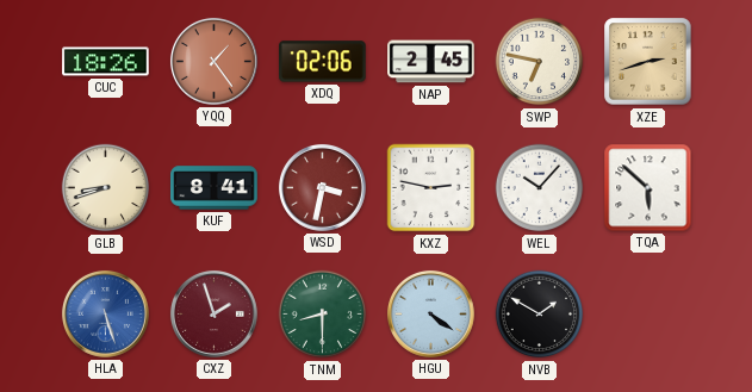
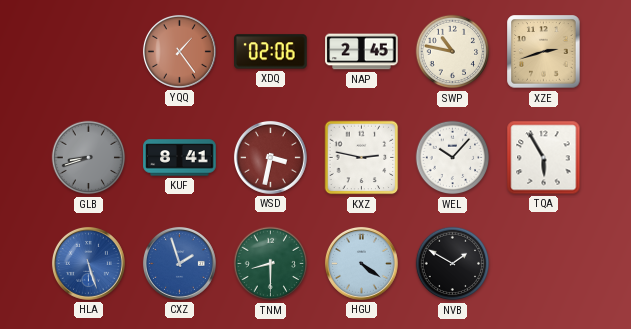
CUC: 18:26 -> none (106, 62)
SWP: 6:47 -> 10:47 (453, 52)
GLB dial: cream -> grey (89, 158)
TQA: 5:52 -> 5:55 (544, 158)
CXZ dial: burgundy -> blue (179, 263)
